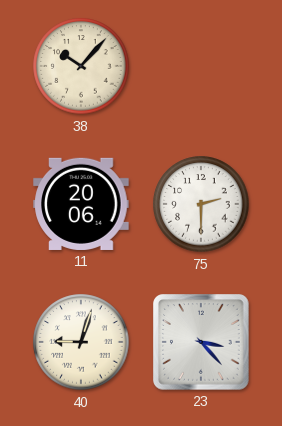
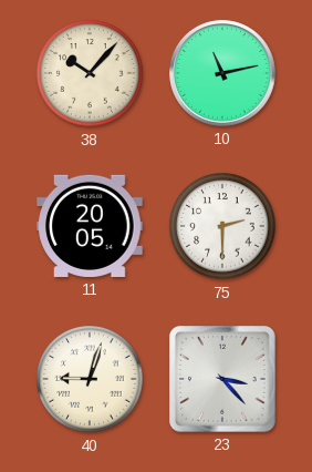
10: none -> 11:13 (223, 74)
11: 20:06 -> 20:05 (90, 226)
